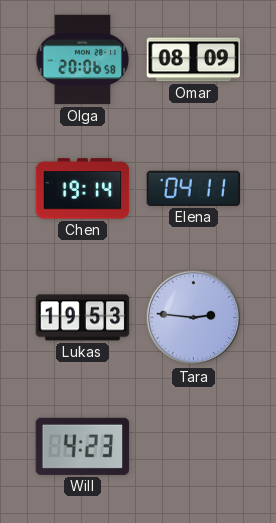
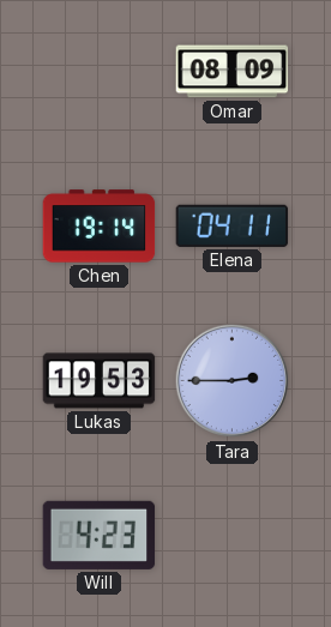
Olga: 20:06 -> none (83, 60)
Tara: 2:46 -> 2:45 (233, 381)
